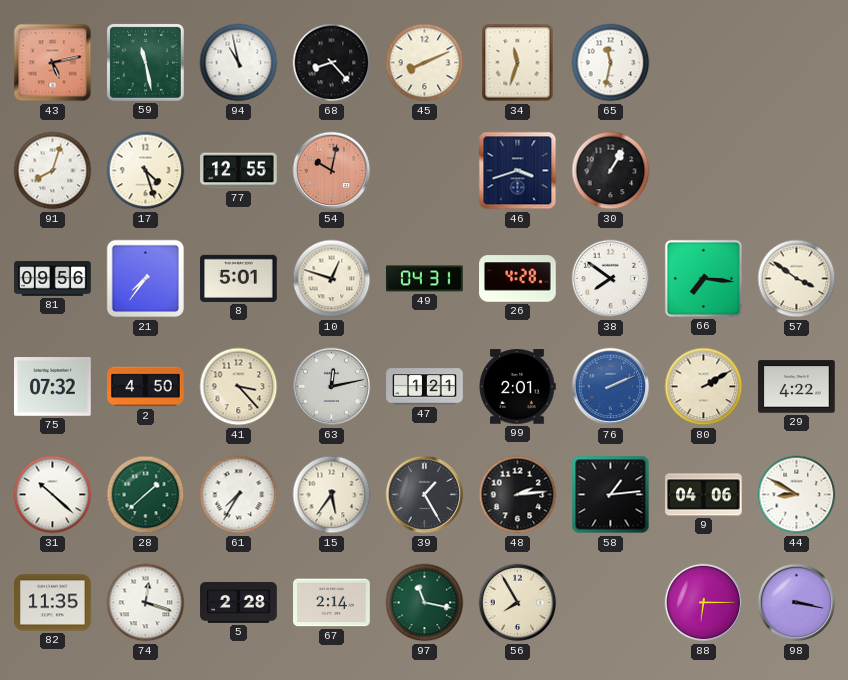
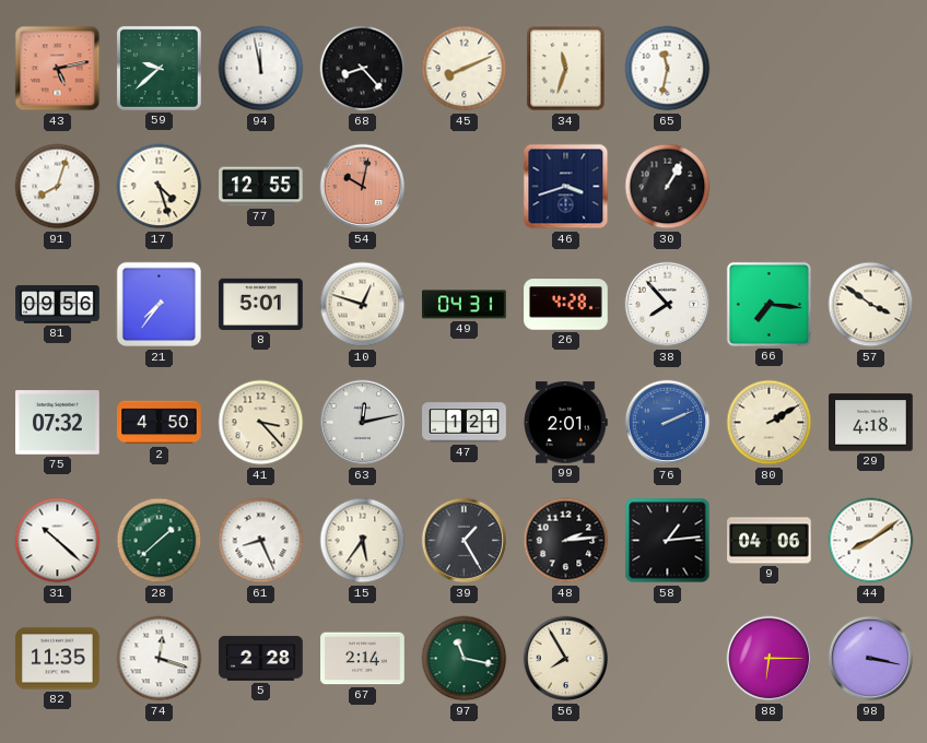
59: 11:28 -> 9:38 (159, 68)
94: 10:58 -> 11:58 (261, 69)
38: 7:51 -> 7:53 (668, 305)
29: 4:22 -> 4:18 (871, 423)
61: 7:35 -> 8:26 (261, 541)
44: 8:50 -> 8:09 (871, 541)
